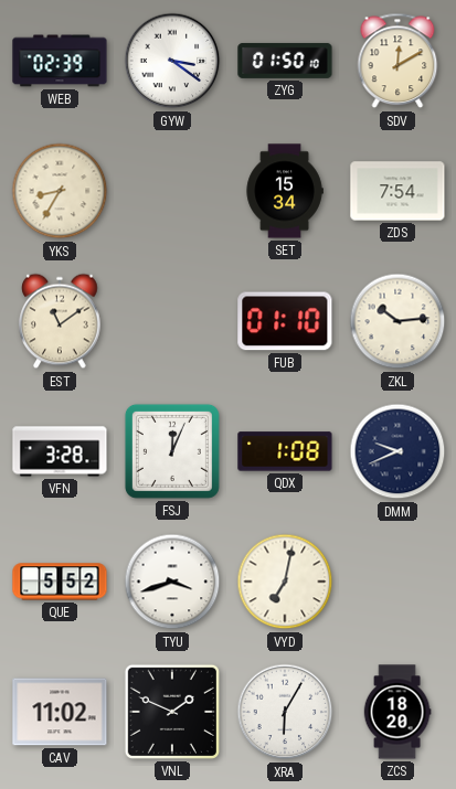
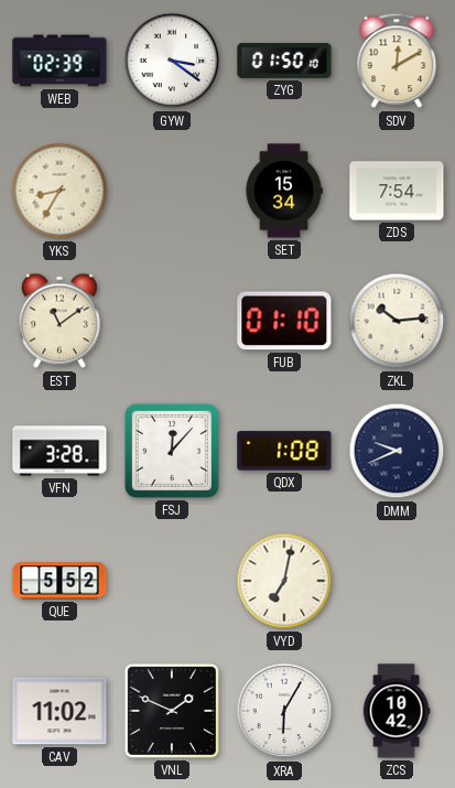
FSJ: 12:04 -> 12:07 (172, 451)
TYU: 3:42 -> none (172, 582)
ZCS: 18:20 -> 10:42 (397, 711)
